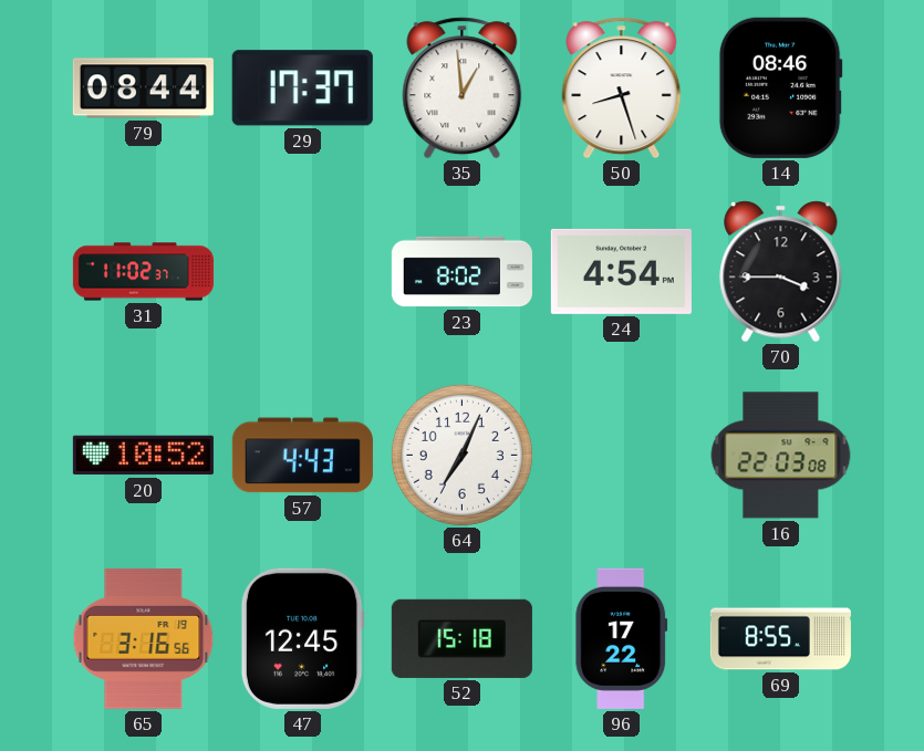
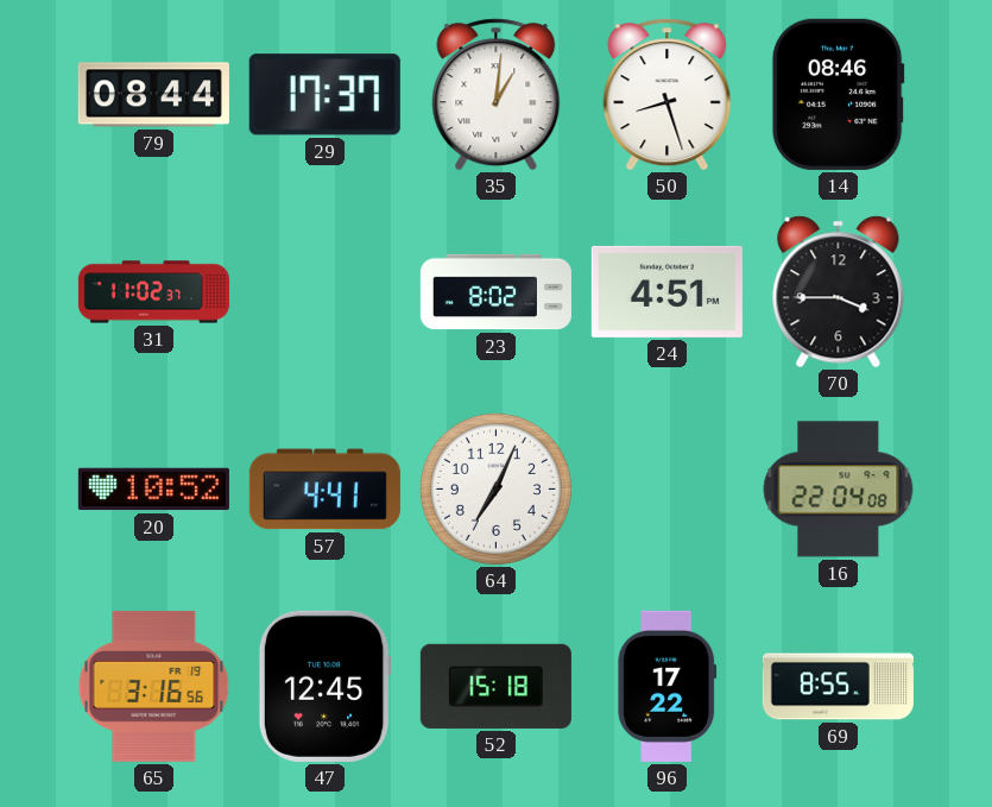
35: 12:59 -> 1:01 (497, 95)
24: 4:54 -> 4:51 (666, 291)
57: 4:43 -> 4:41 (324, 490)
16: 22:03 -> 22:04 (839, 490)
